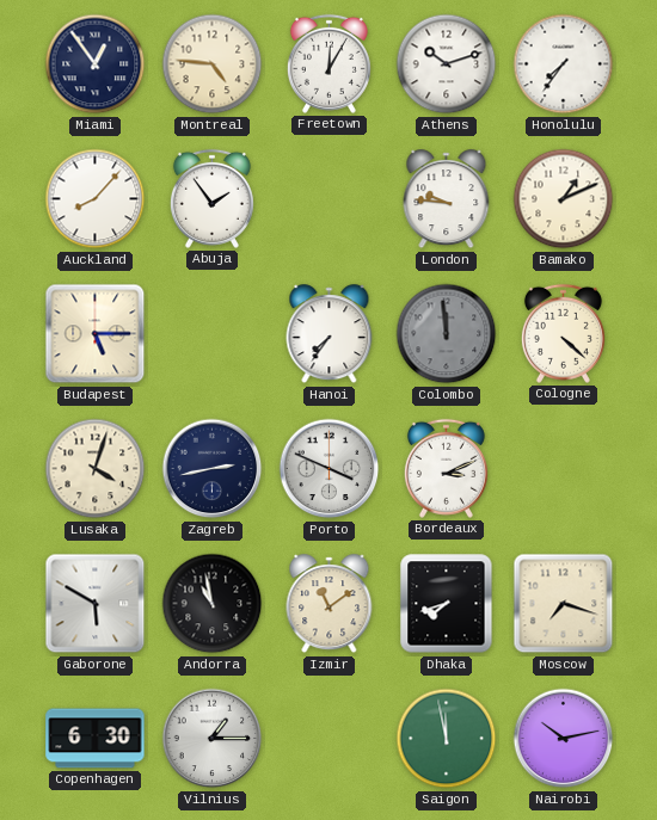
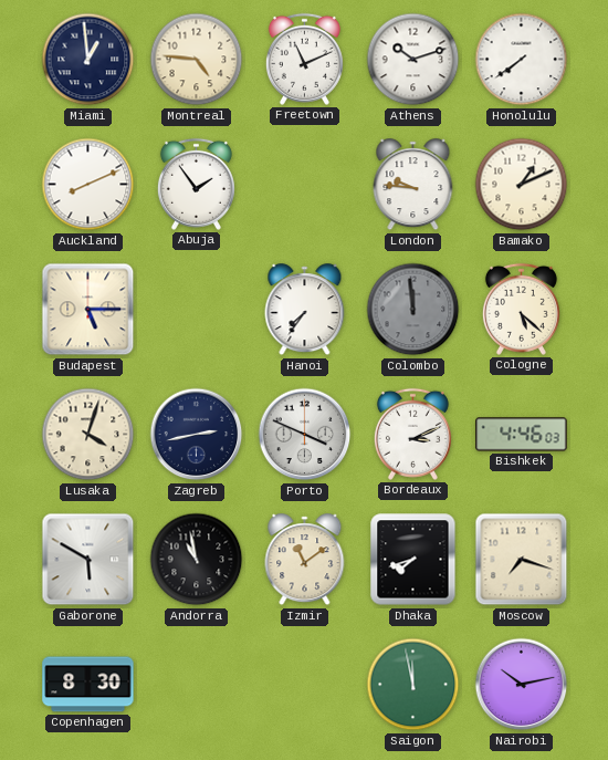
Miami: 12:54 -> 12:59 (88, 60)
Freetown: 12:05 -> 11:11 (304, 59)
Honolulu: 7:36 -> 7:39 (522, 60)
Auckland: 8:07 -> 8:11 (88, 185)
Cologne: 4:22 -> 5:22 (521, 309)
Bishkek: none -> 4:46 (522, 435)
Copenhagen: 6:30 -> 8:30 (88, 685)
Vilnius: 1:15 -> none (213, 739)
